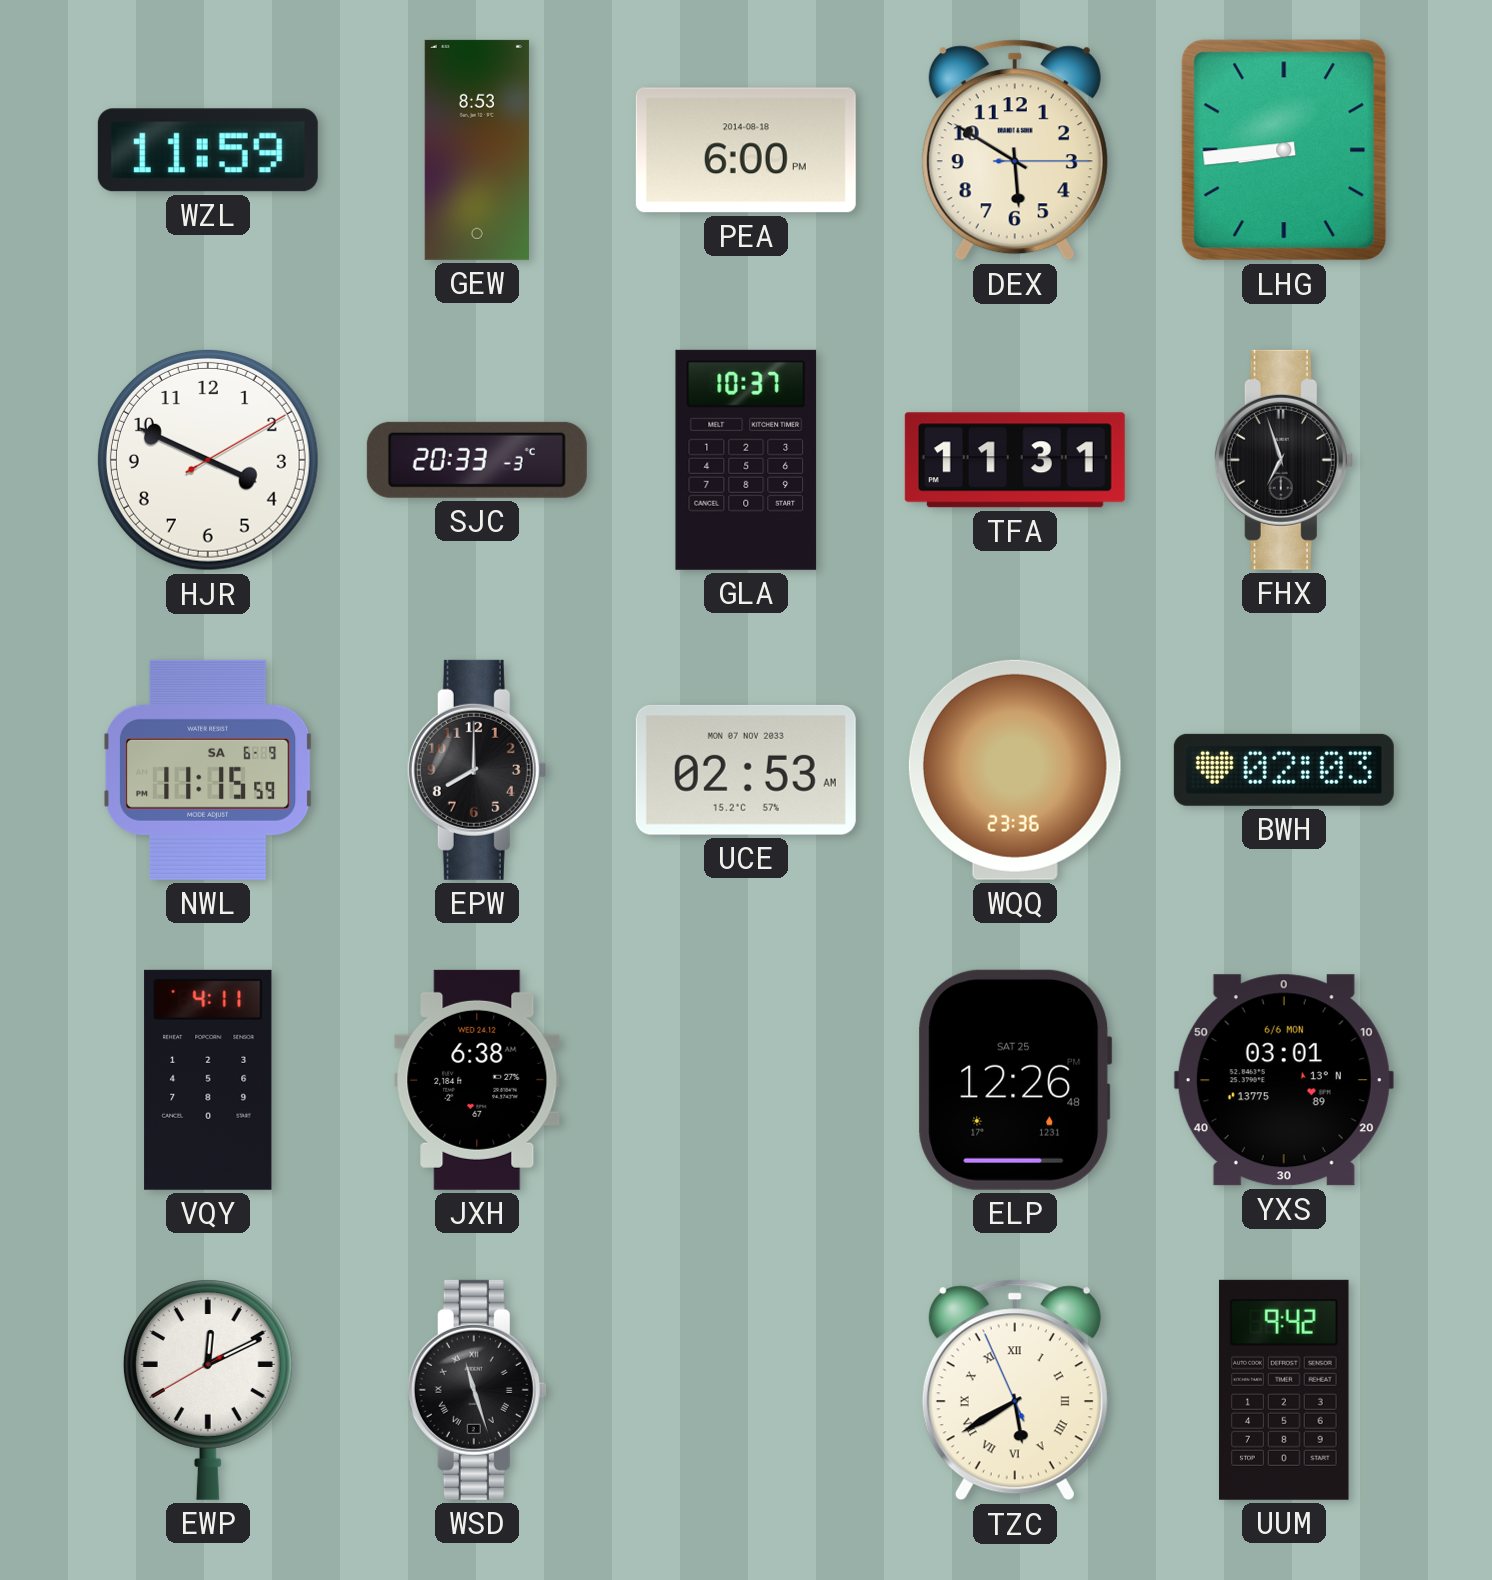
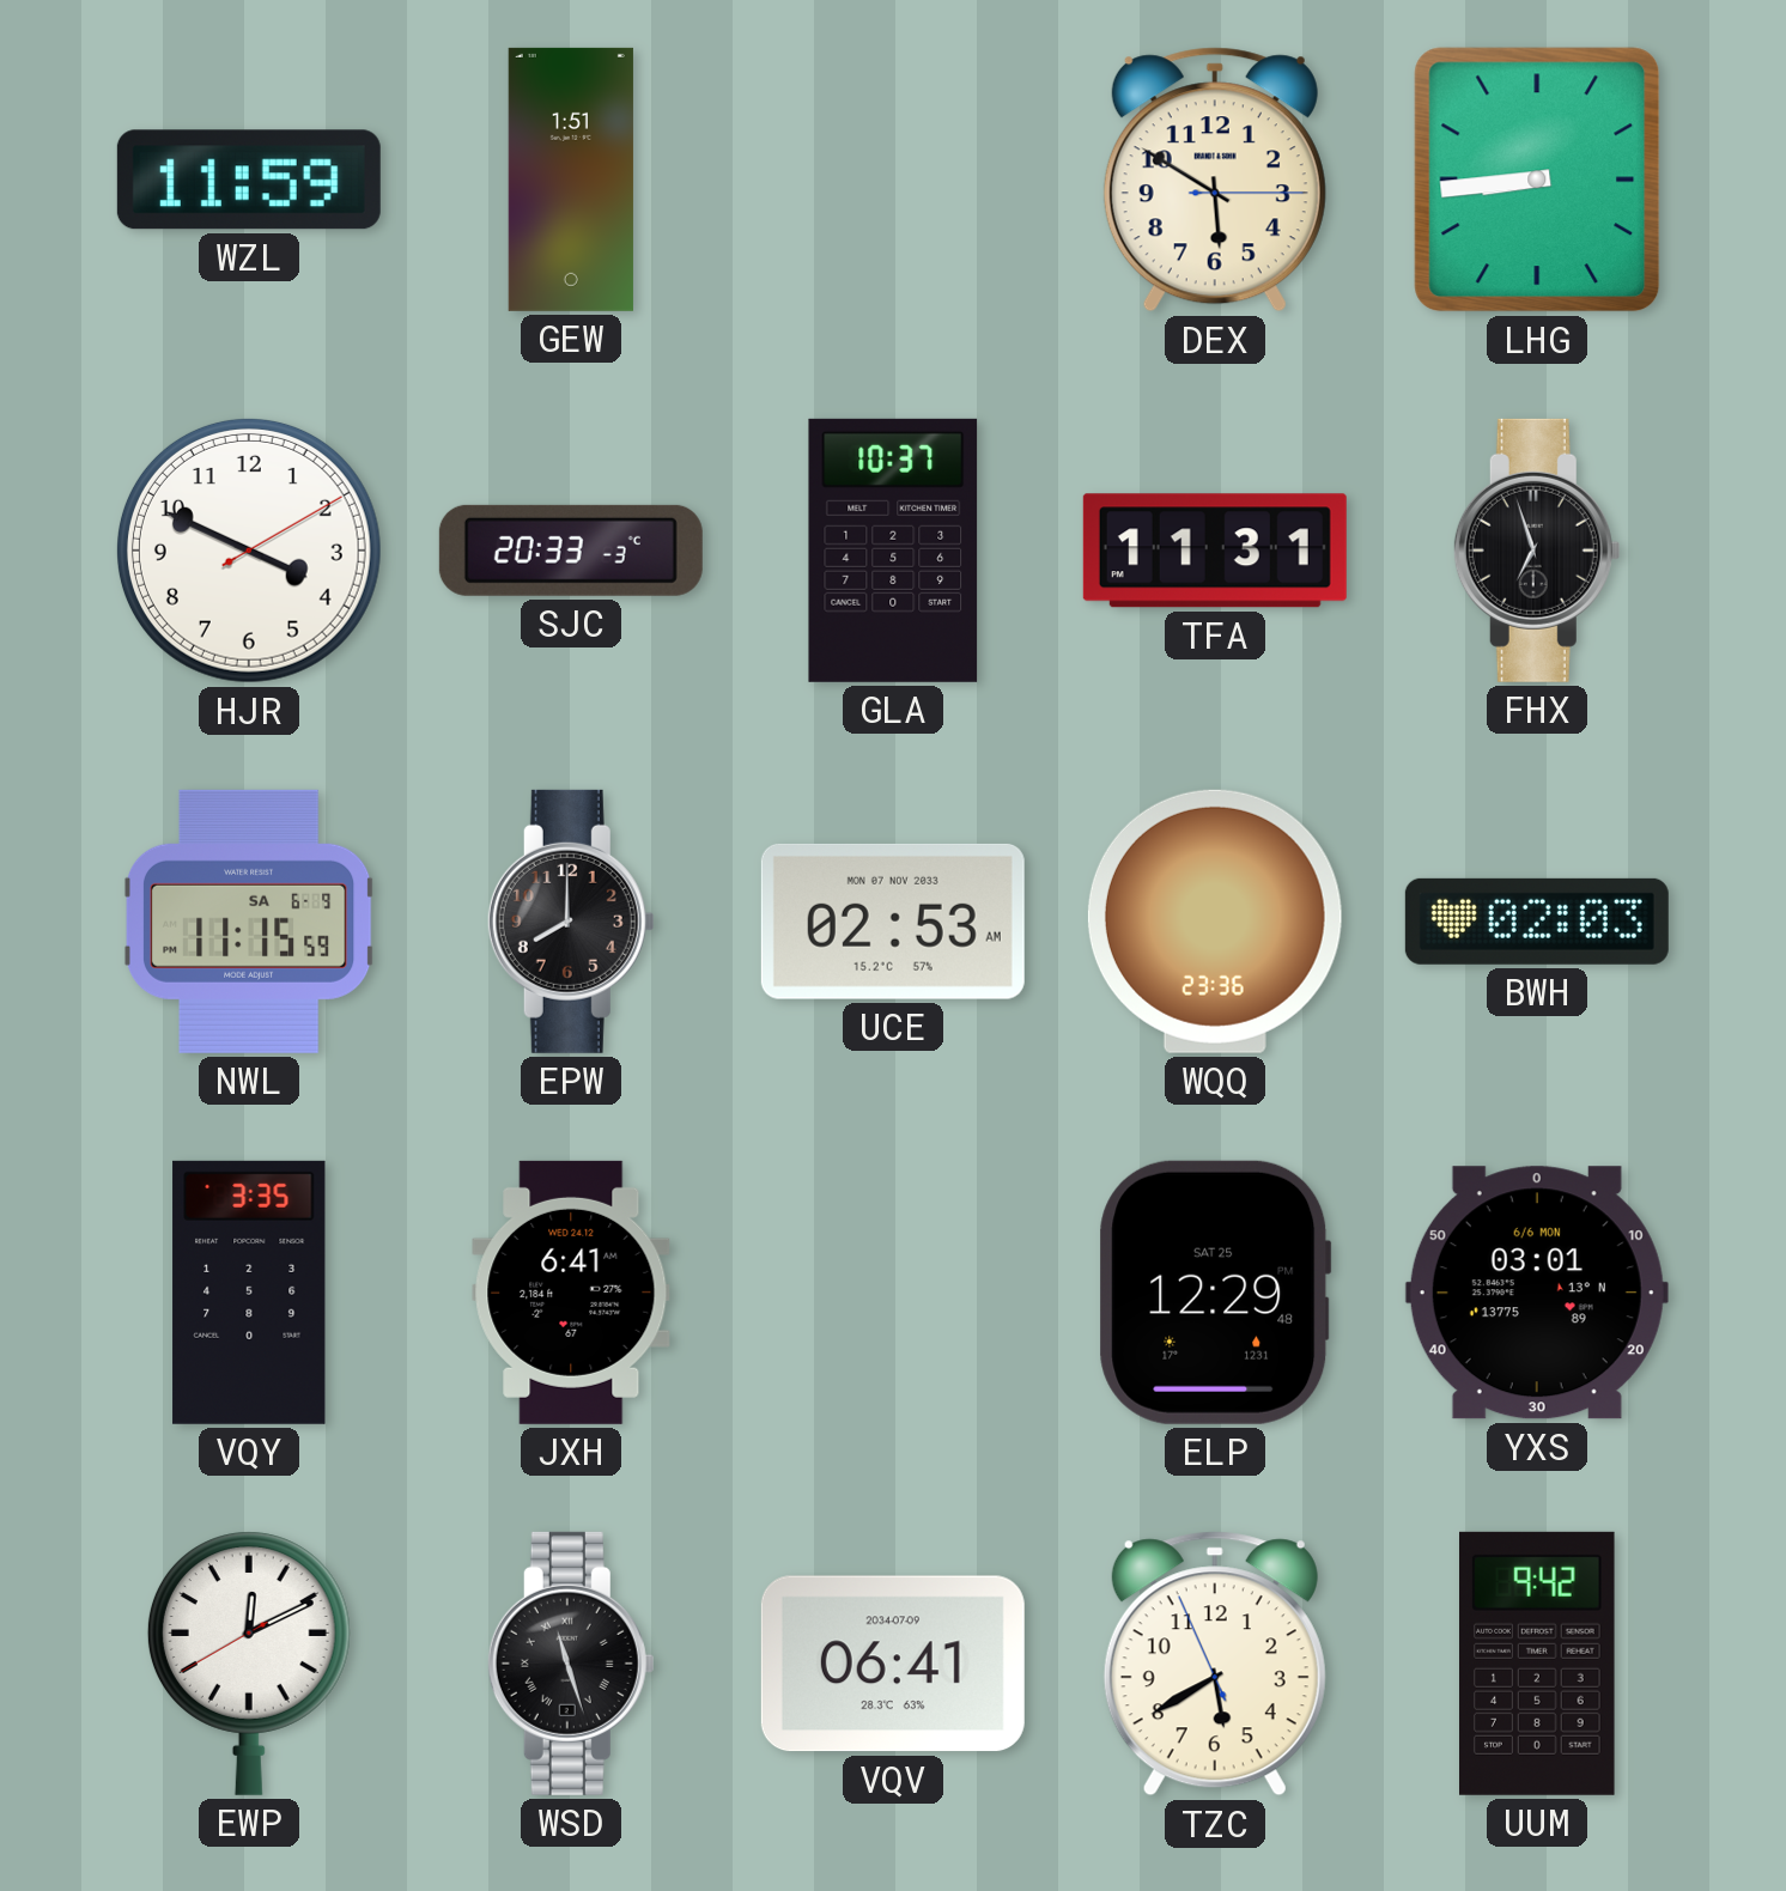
GEW: 8:53 -> 1:51 (571, 180)
PEA: 6:00 -> none (746, 150)
VQY: 4:11 -> 3:35 (249, 1293)
JXH: 6:38 -> 6:41 (571, 1293)
ELP: 12:26 -> 12:29 (1215, 1293)
VQV: none -> 06:41 (893, 1664)
TZC numerals: Roman -> Arabic (1215, 1664)
